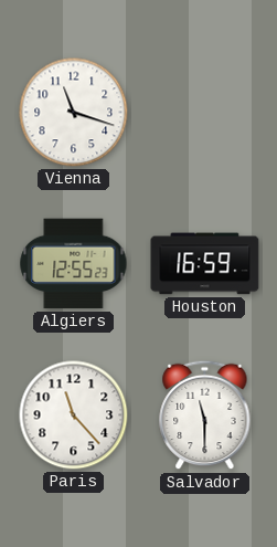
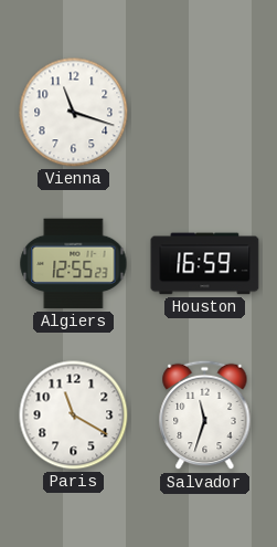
Paris: 11:23 -> 11:20 (74, 415)
Salvador: 11:30 -> 11:33 (205, 415)
